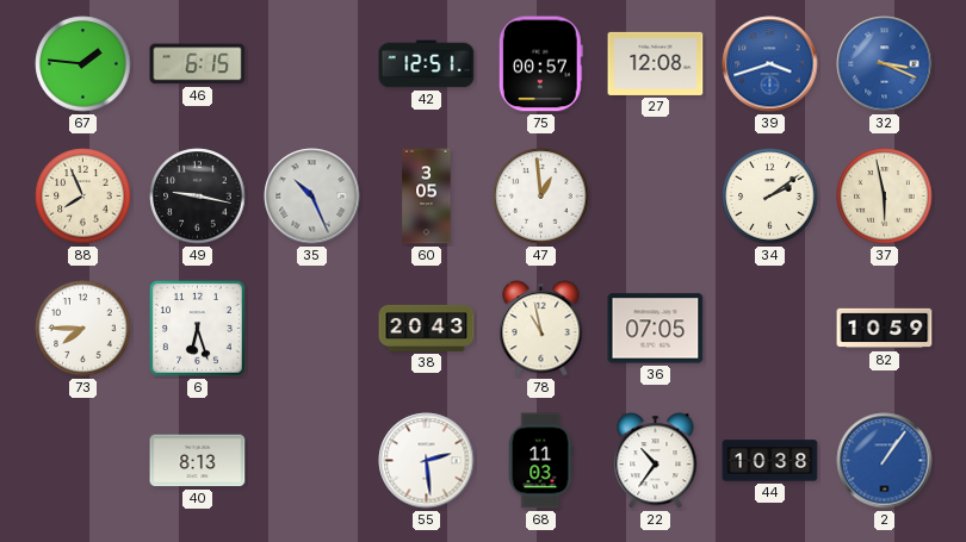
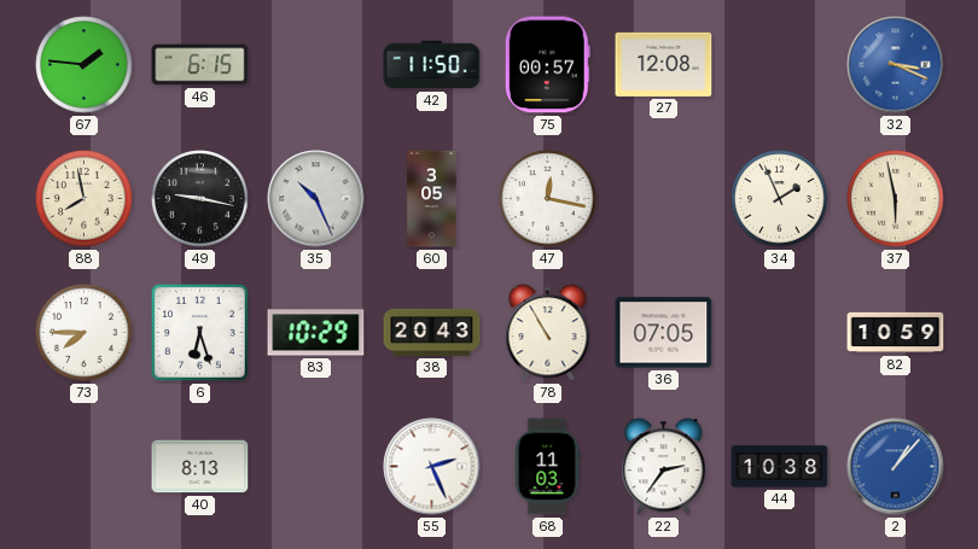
42: 12:51 -> 11:50 (432, 65)
39: 3:42 -> none (770, 64)
88: 7:56 -> 7:58 (85, 199)
47: 12:59 -> 12:17 (548, 199)
34: 2:09 -> 1:56 (780, 199)
83: none -> 10:29 (316, 333)
78: 10:58 -> 10:55 (548, 333)
55: 2:29 -> 2:26 (432, 467)
22: 10:36 -> 2:36 (664, 467)
2: 1:06 -> 1:07 (896, 467)
